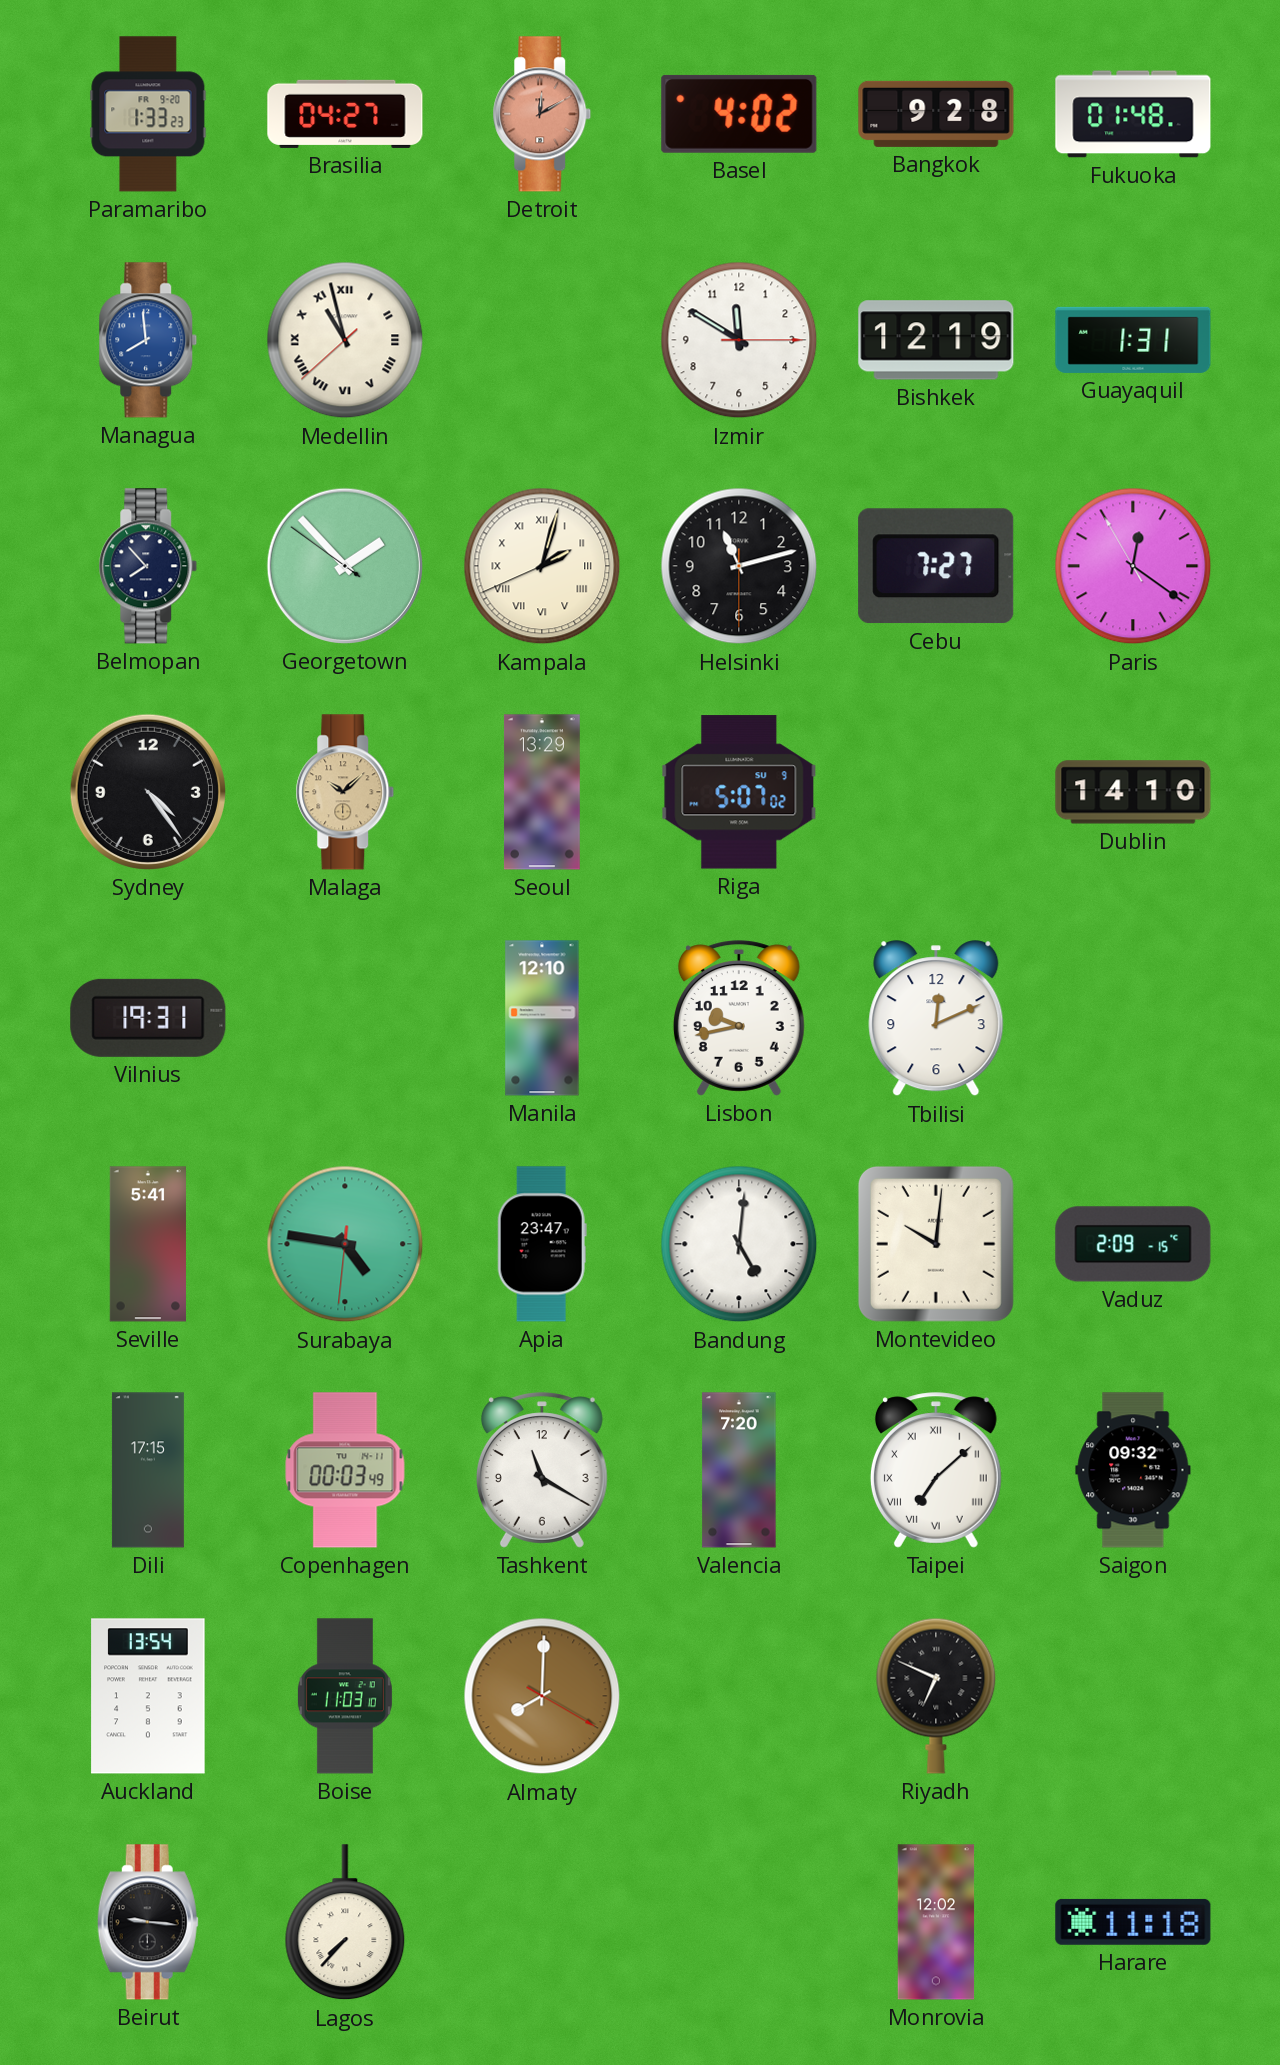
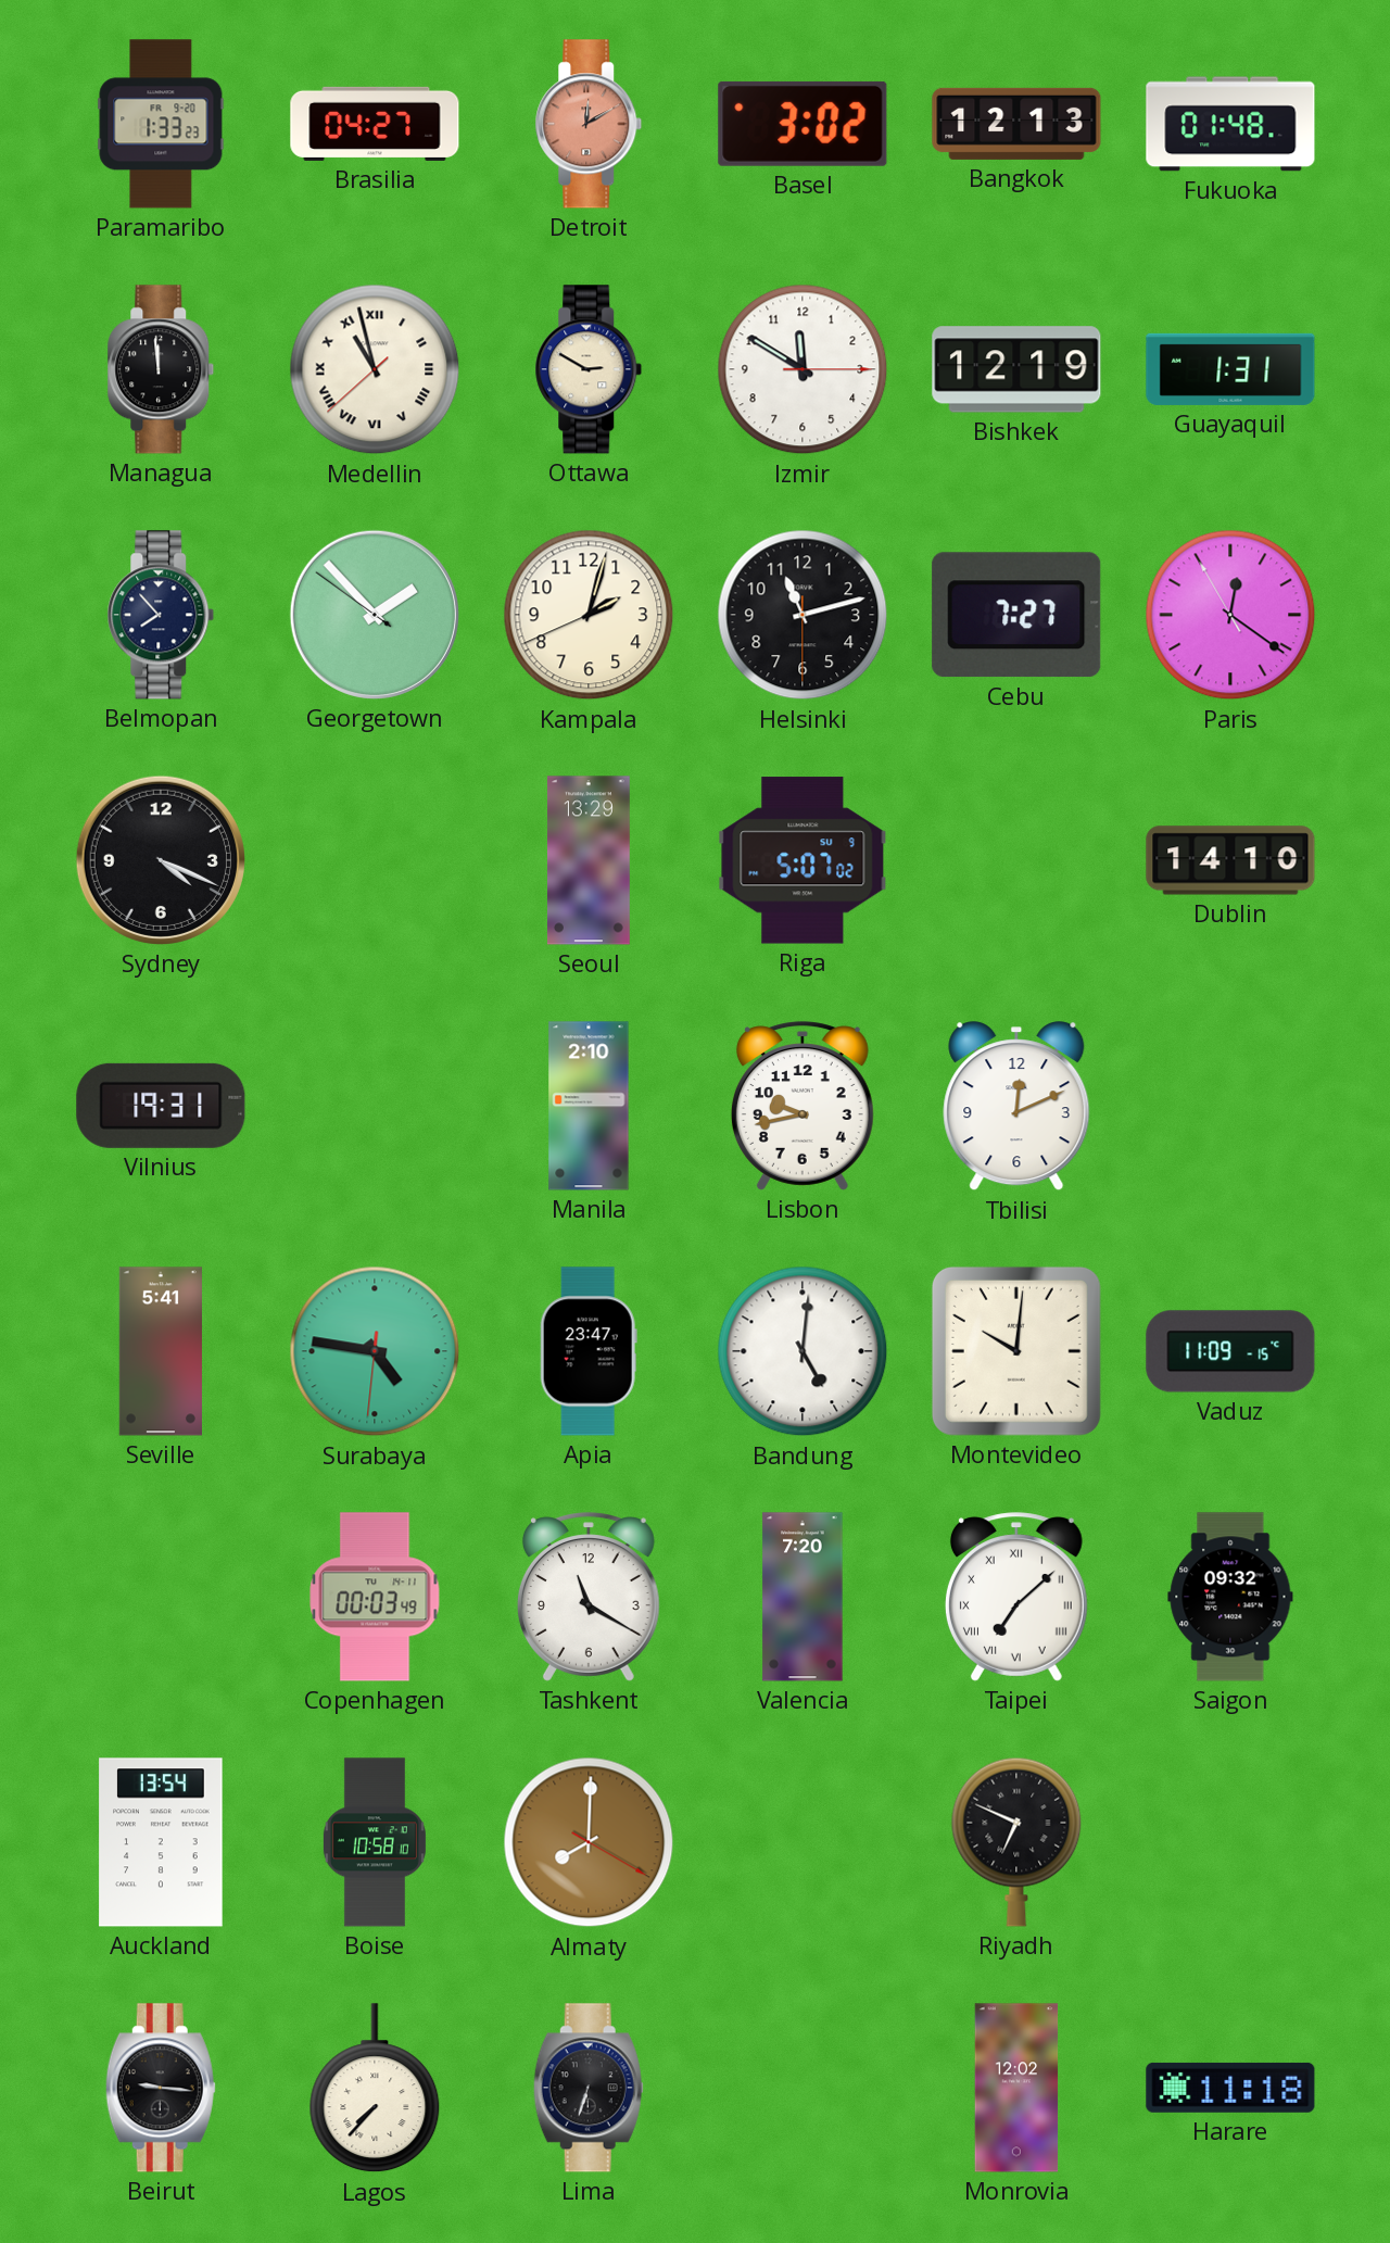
Basel: 4:02 -> 3:02 (803, 124)
Bangkok: 9:28 -> 12:13 (1016, 124)
Managua: 7:59 -> 11:59 (161, 369)
Managua dial: blue -> black (161, 369)
Ottawa: none -> 2:50 (589, 369)
Kampala numerals: Roman -> Arabic (589, 615)
Sydney: 4:24 -> 4:19 (161, 860)
Malaga: 10:08 -> none (345, 792)
Manila: 12:10 -> 2:10 (589, 1106)
Vaduz: 2:09 -> 11:09 (1230, 1351)
Dili: 17:15 -> none (148, 1470)
Boise: 11:03 -> 10:58 (375, 1842)
Lima: none -> 6:33 (589, 2088)
